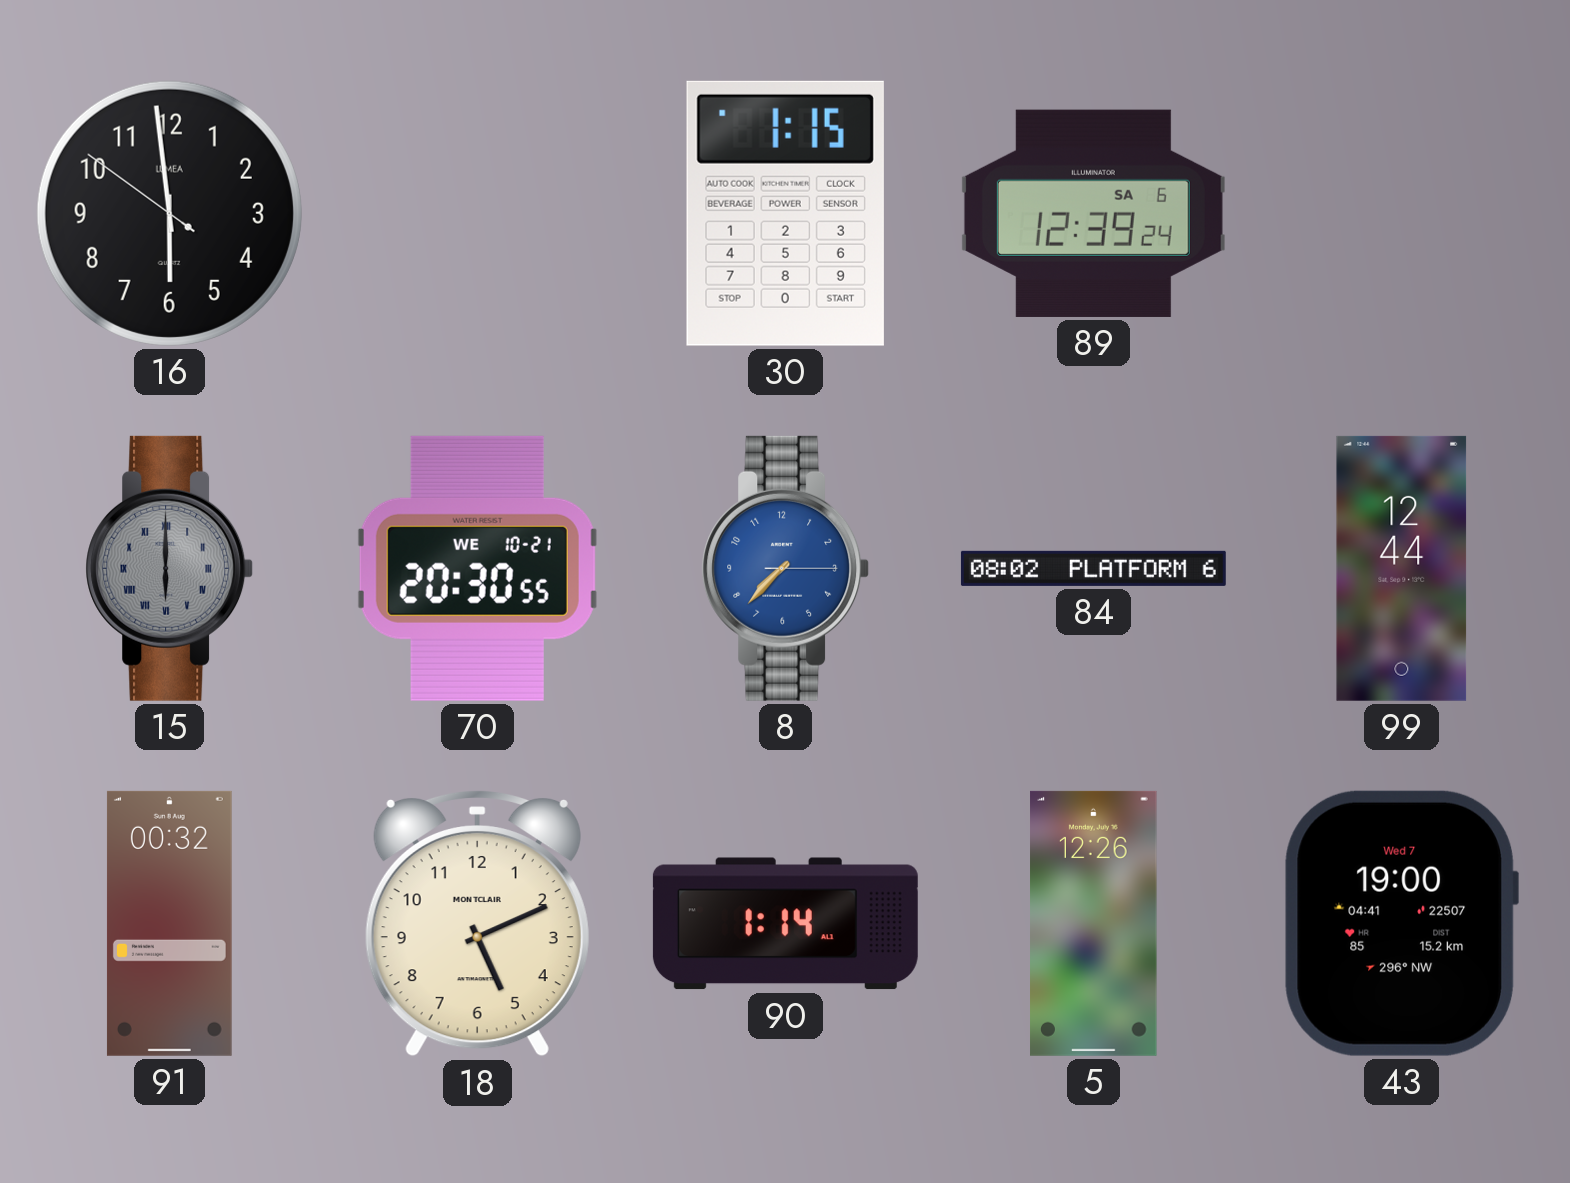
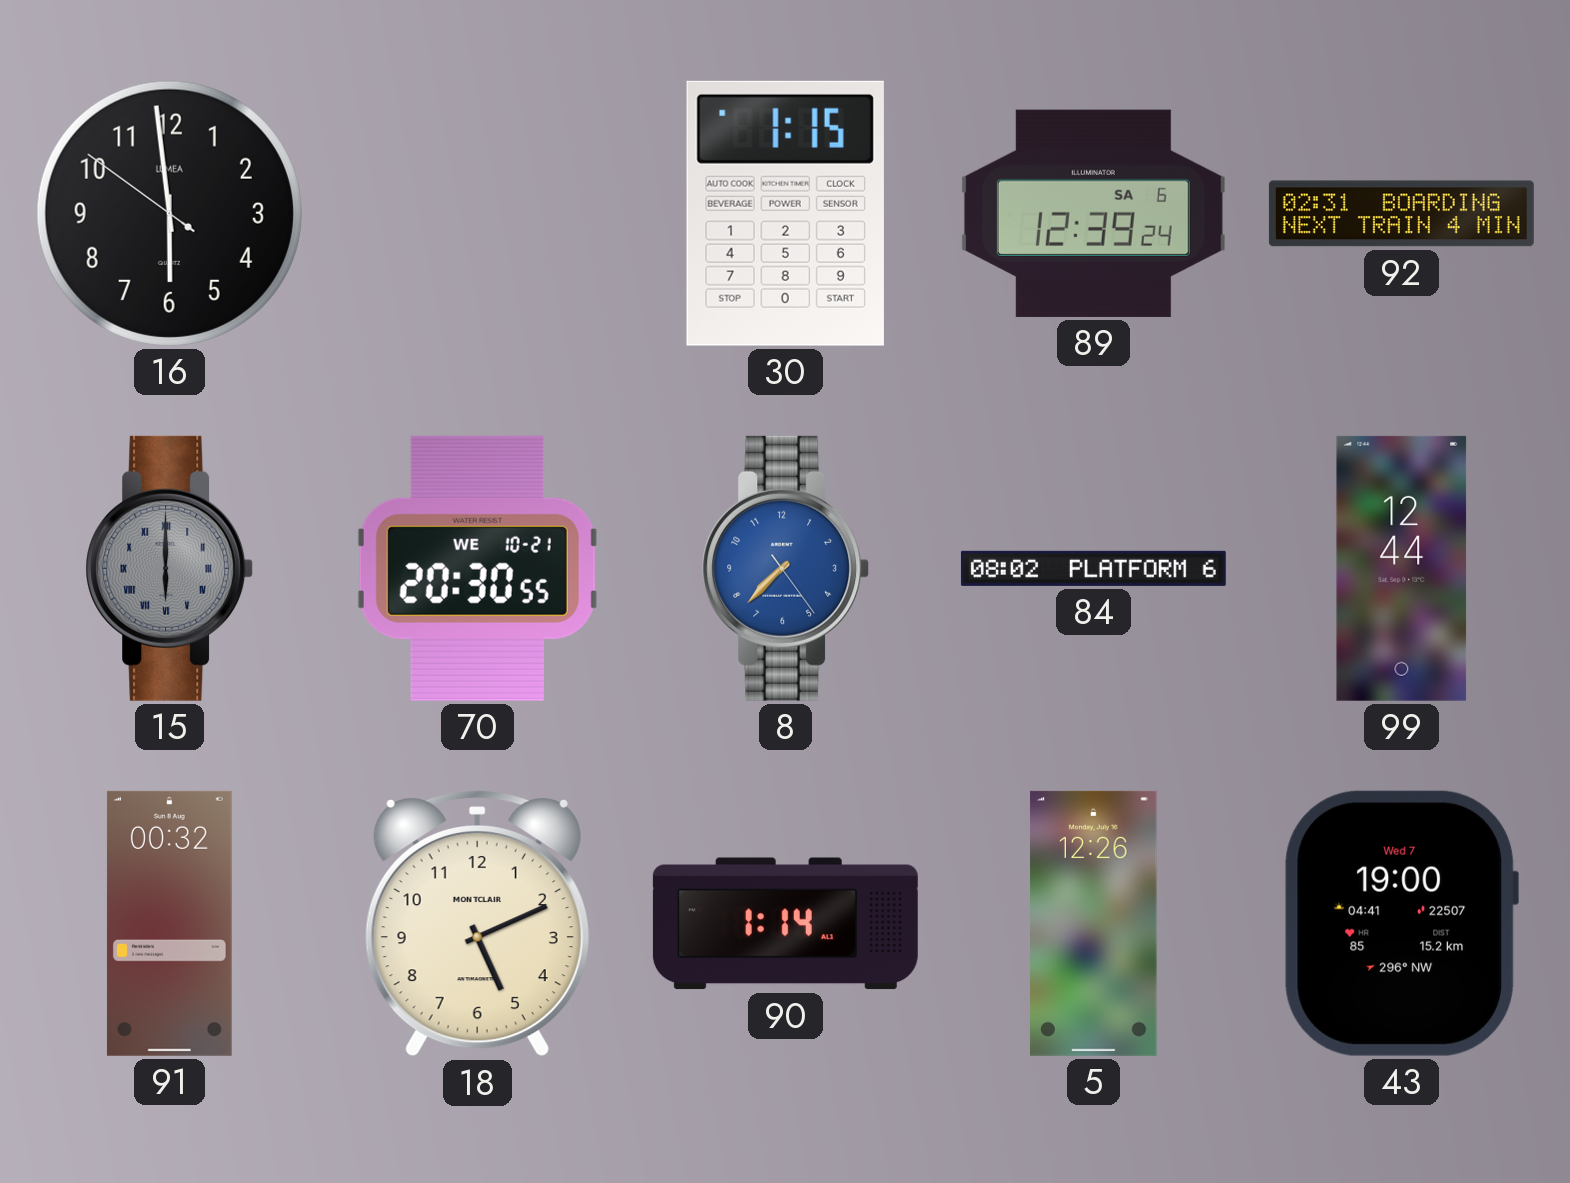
92: none -> 02:31 (1401, 214)
8: 7:37:15 -> 7:37:24 (786, 568)
